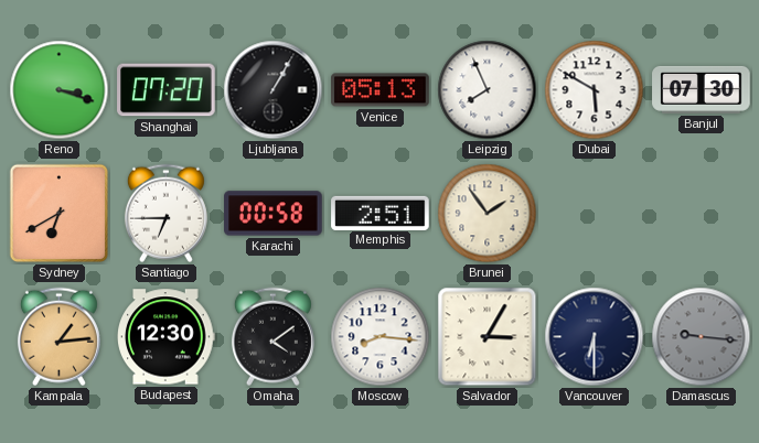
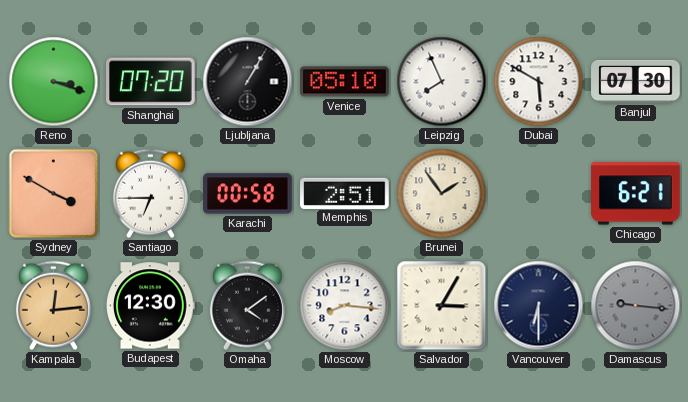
Venice: 05:13 -> 05:10 (345, 82)
Sydney: 6:40 -> 3:50 (54, 194)
Chicago: none -> 6:21 (636, 194)
Kampala: 1:14 -> 12:14 (53, 306)
